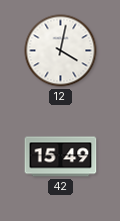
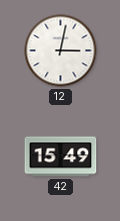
12: 4:02 -> 3:02 (61, 51)
